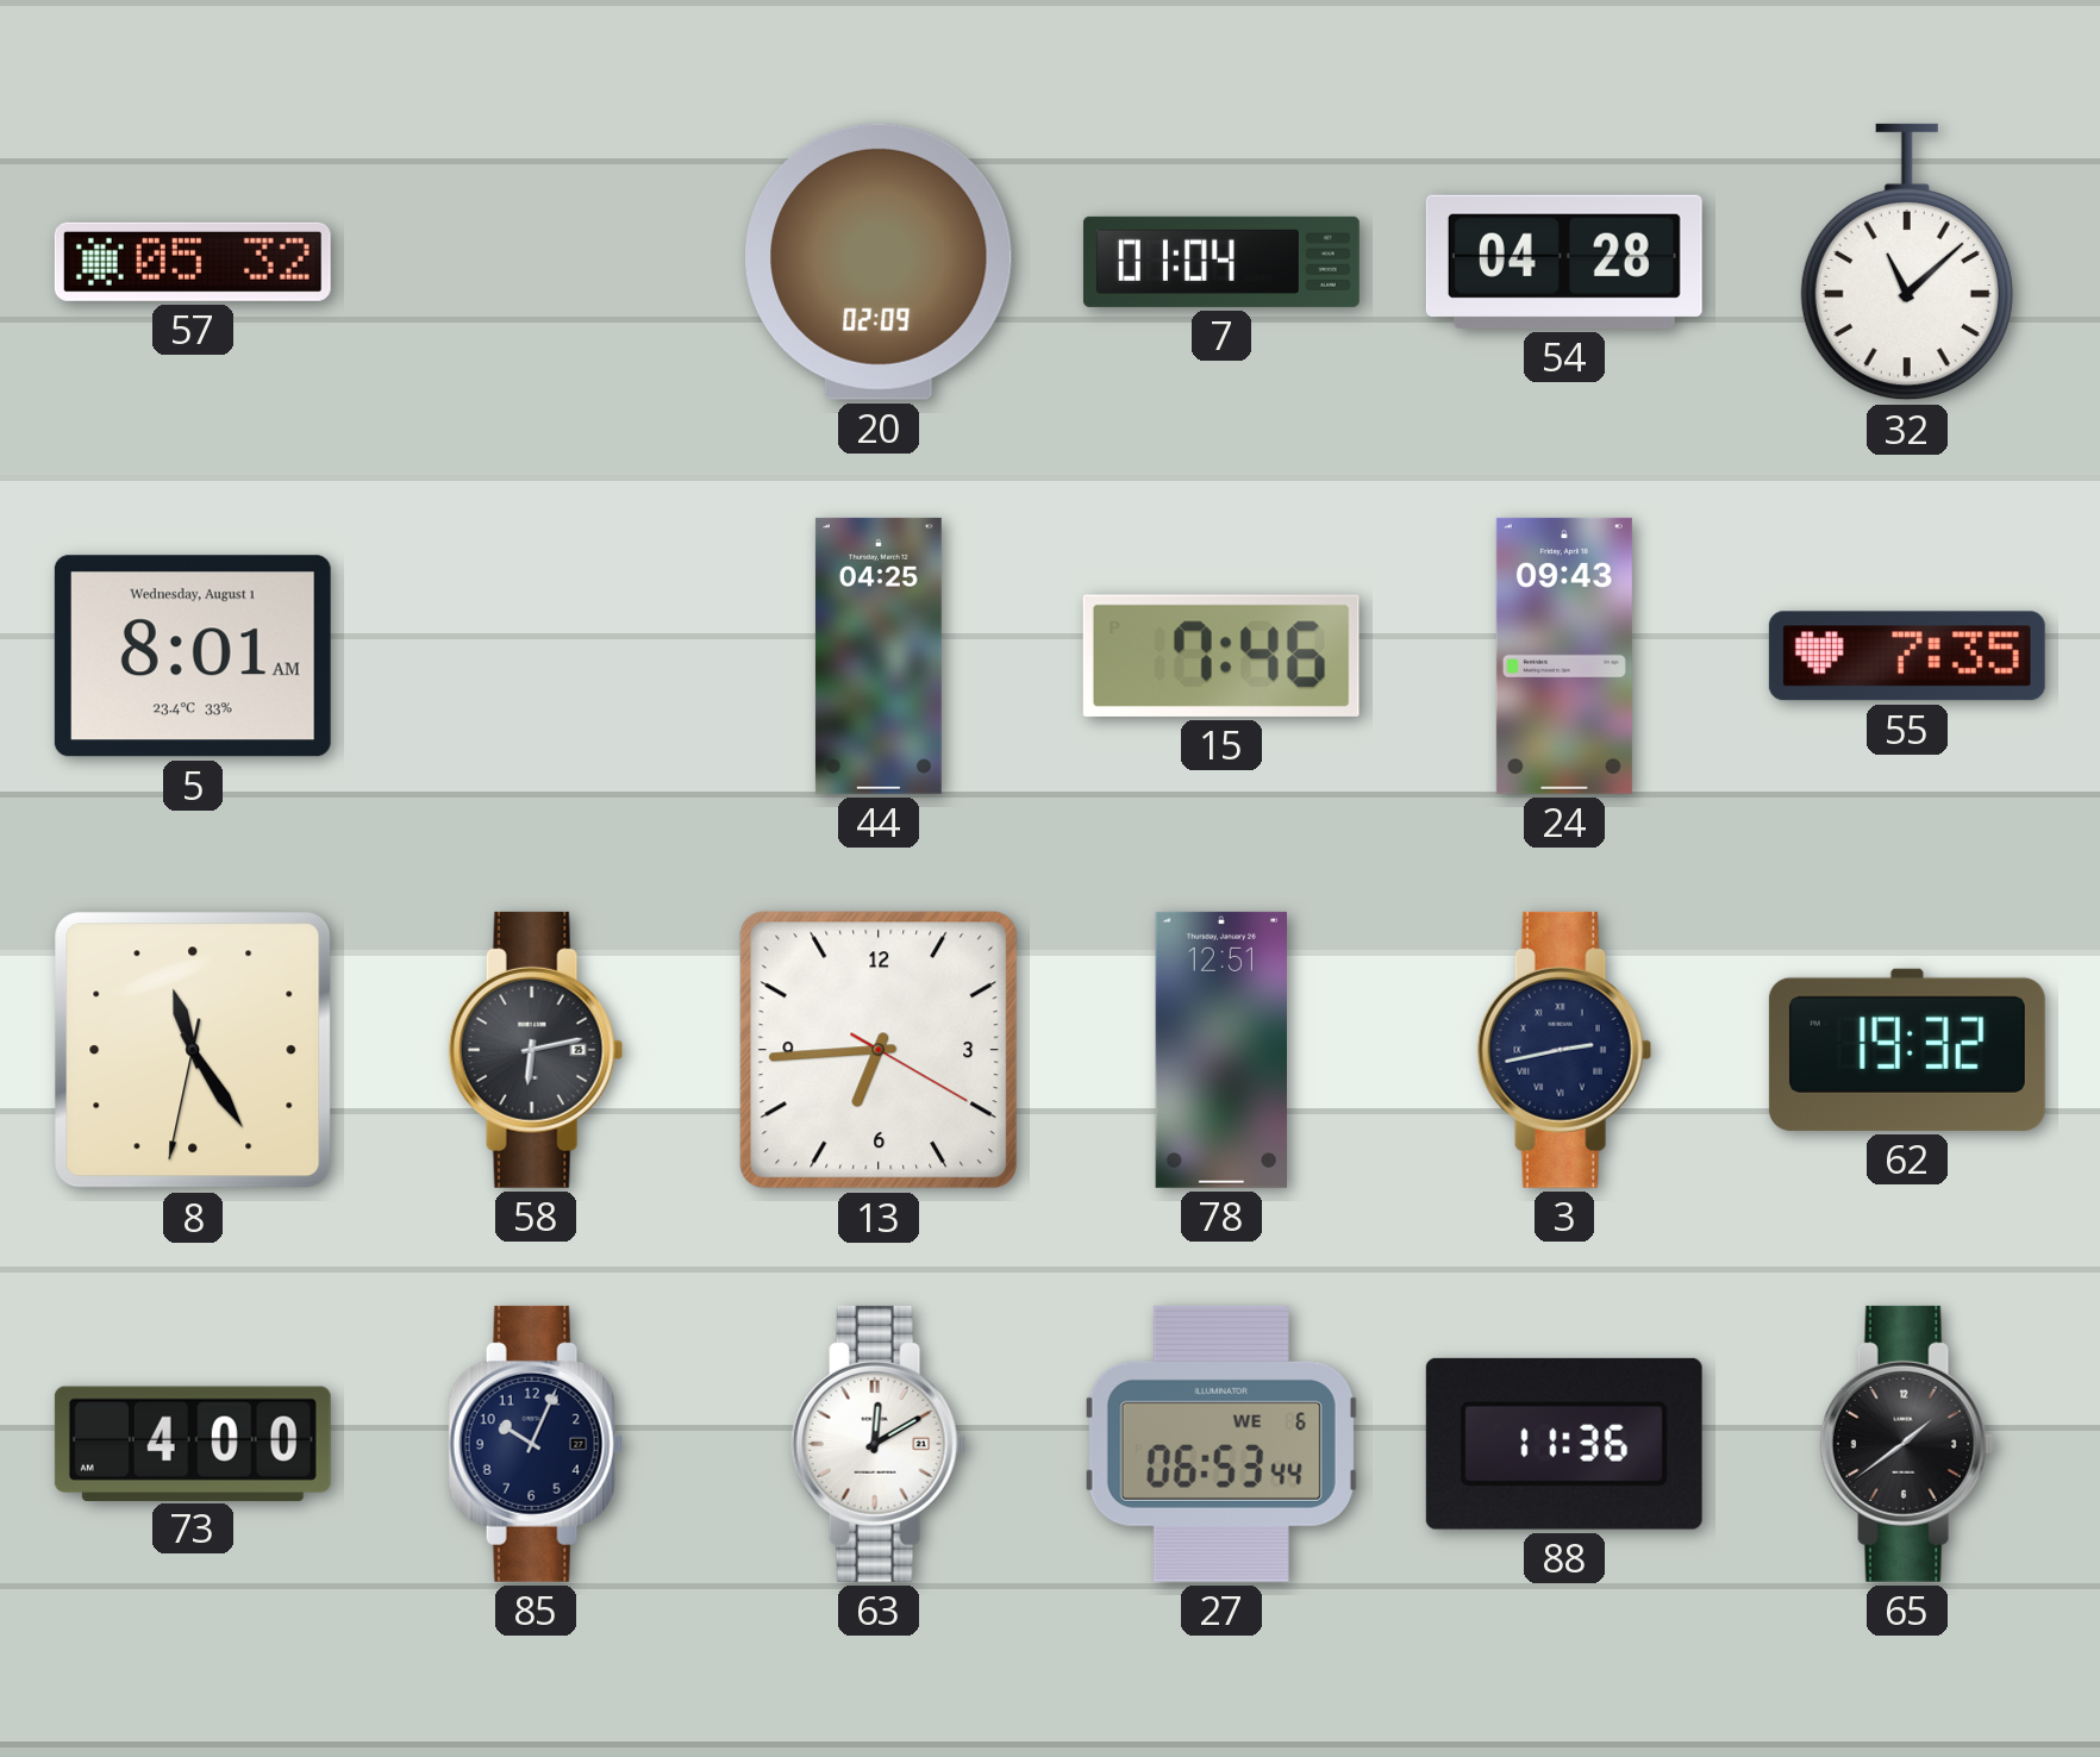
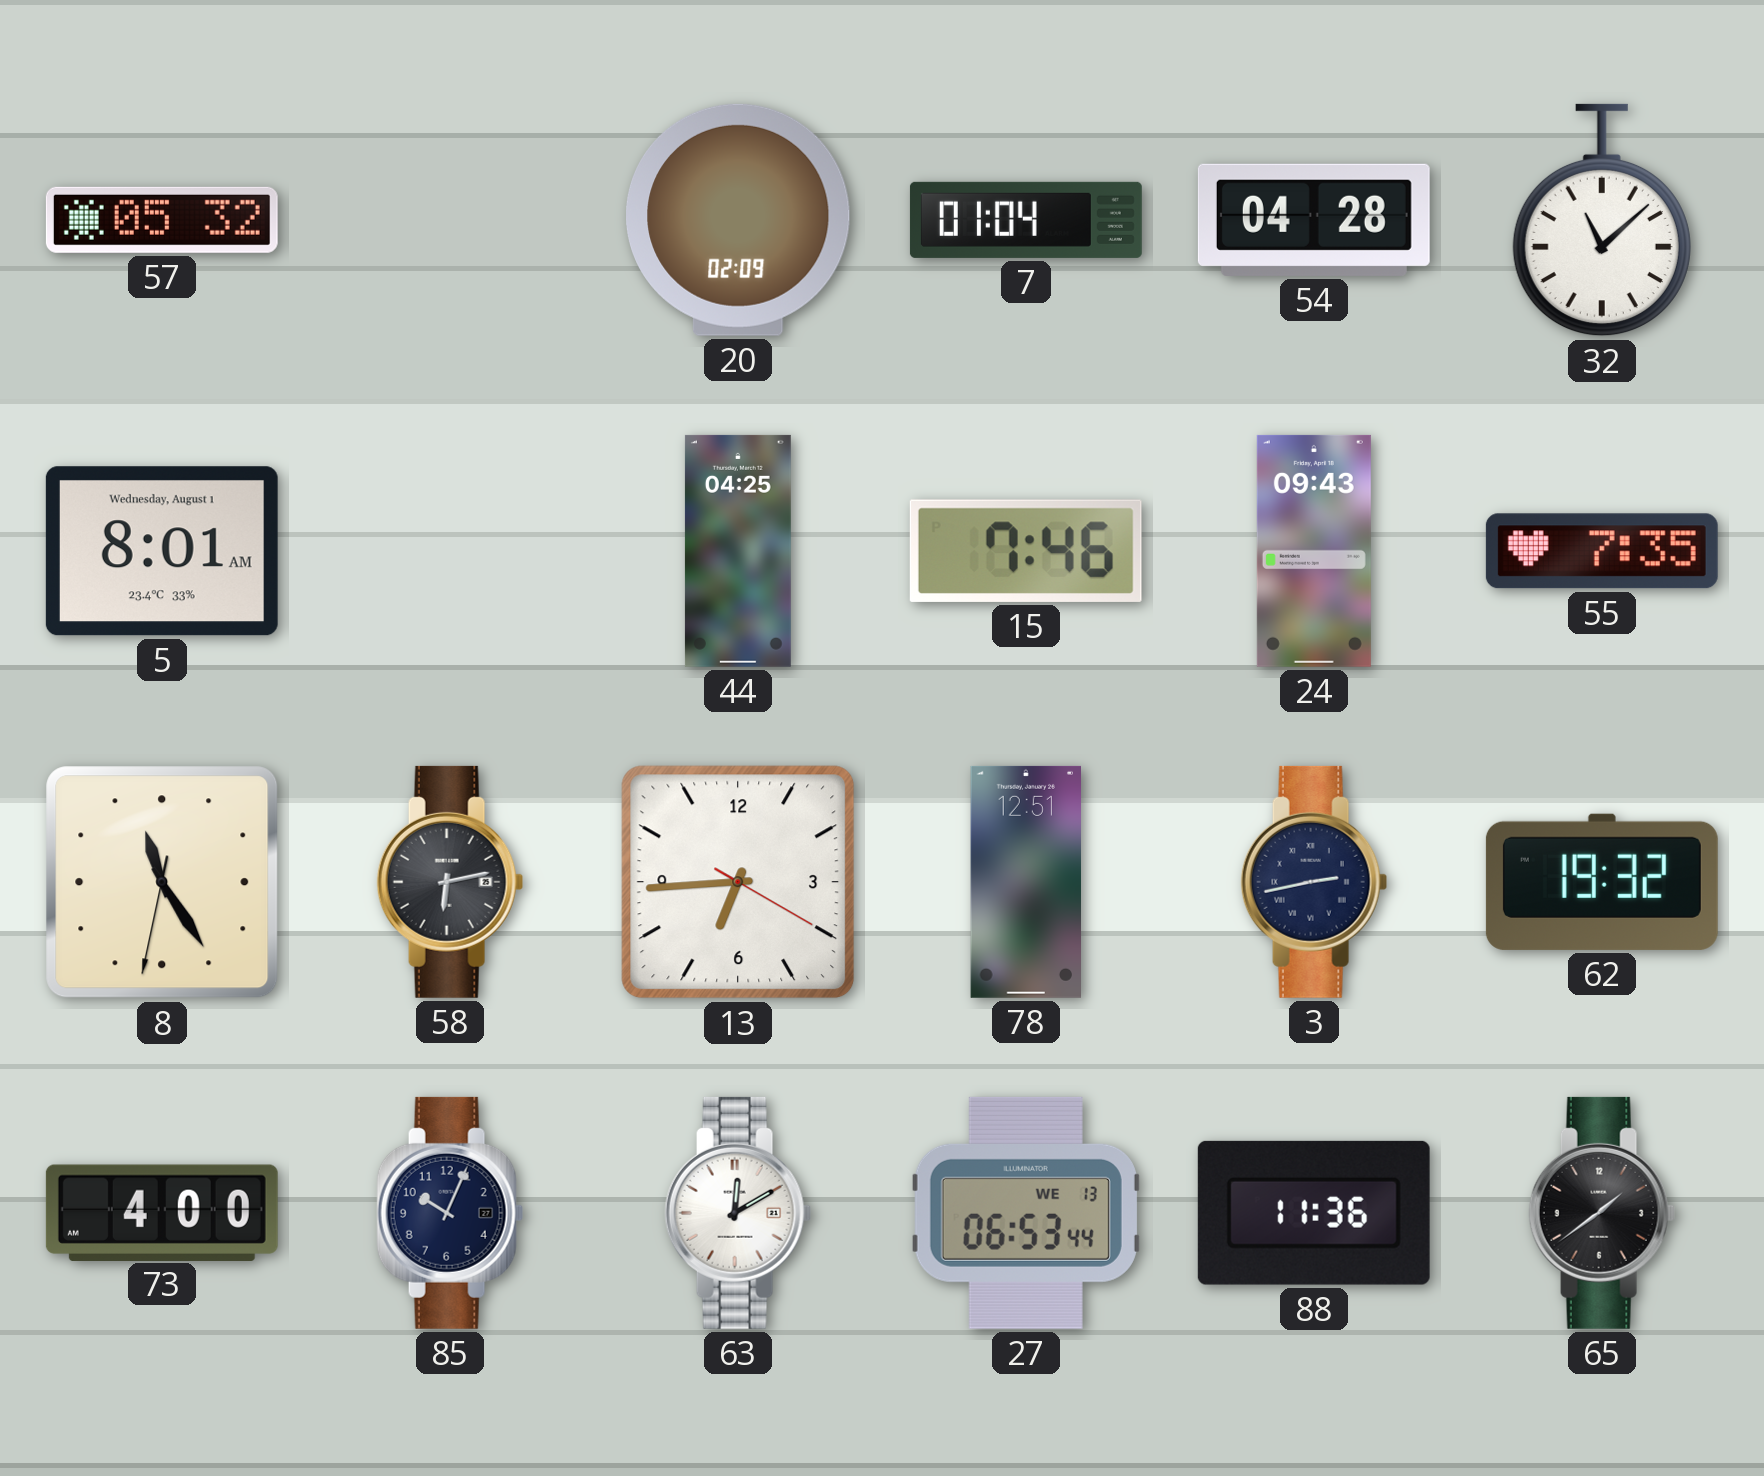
27 date: WE 6 -> WE 13 (1026, 1213)
